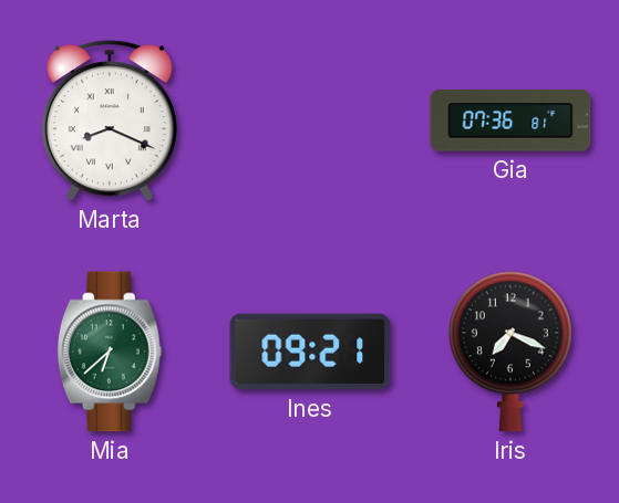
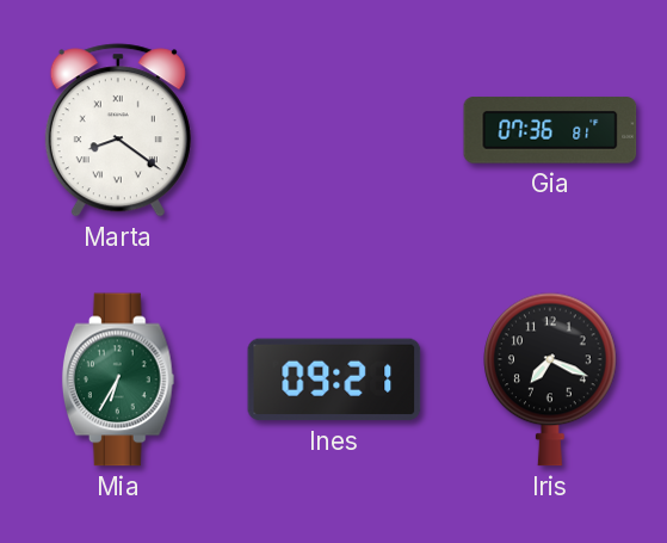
Marta: 8:19 -> 8:21 (118, 130)
Mia: 6:38 -> 6:35 (118, 380)
